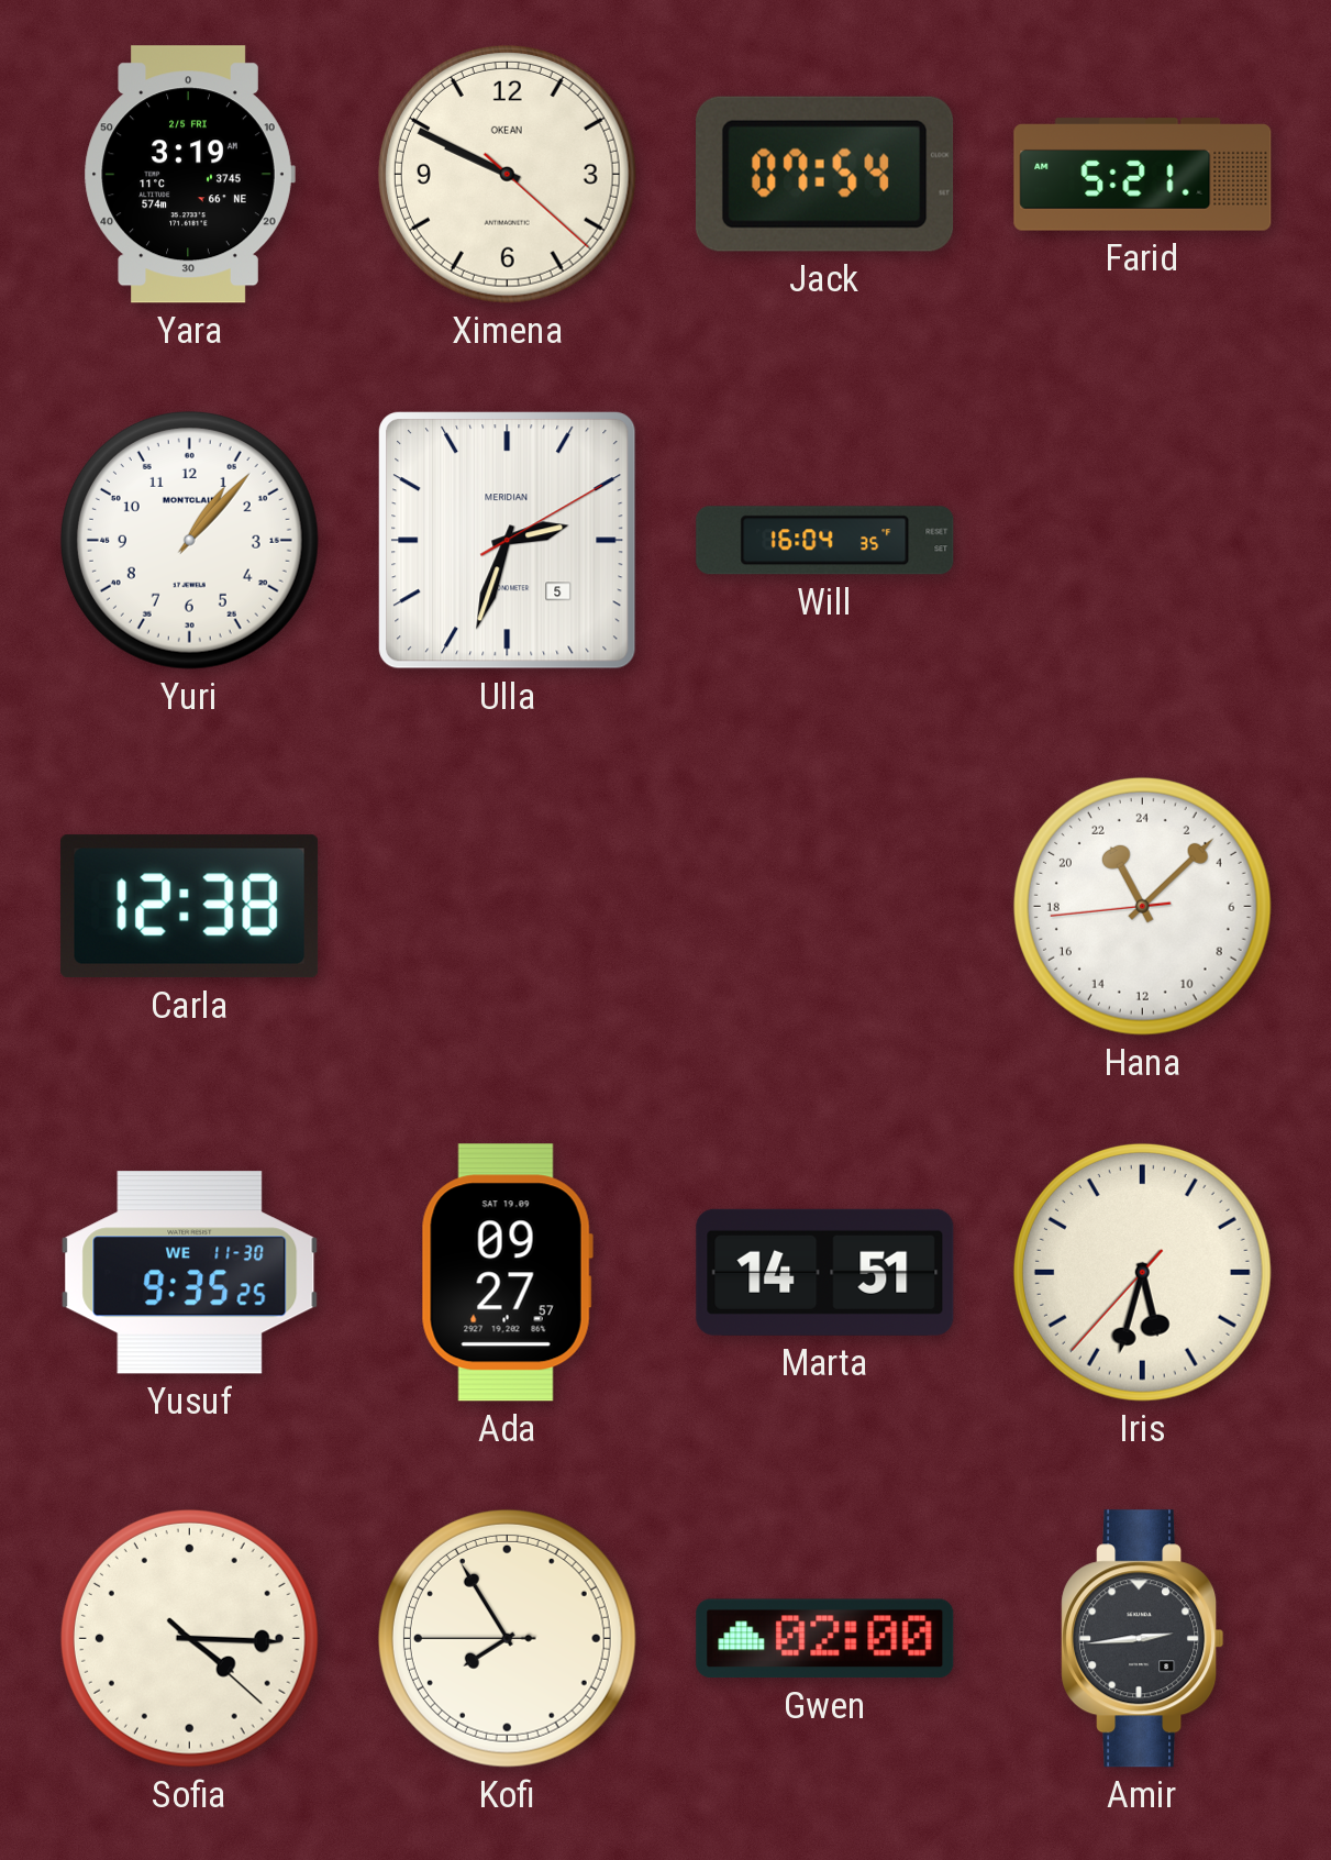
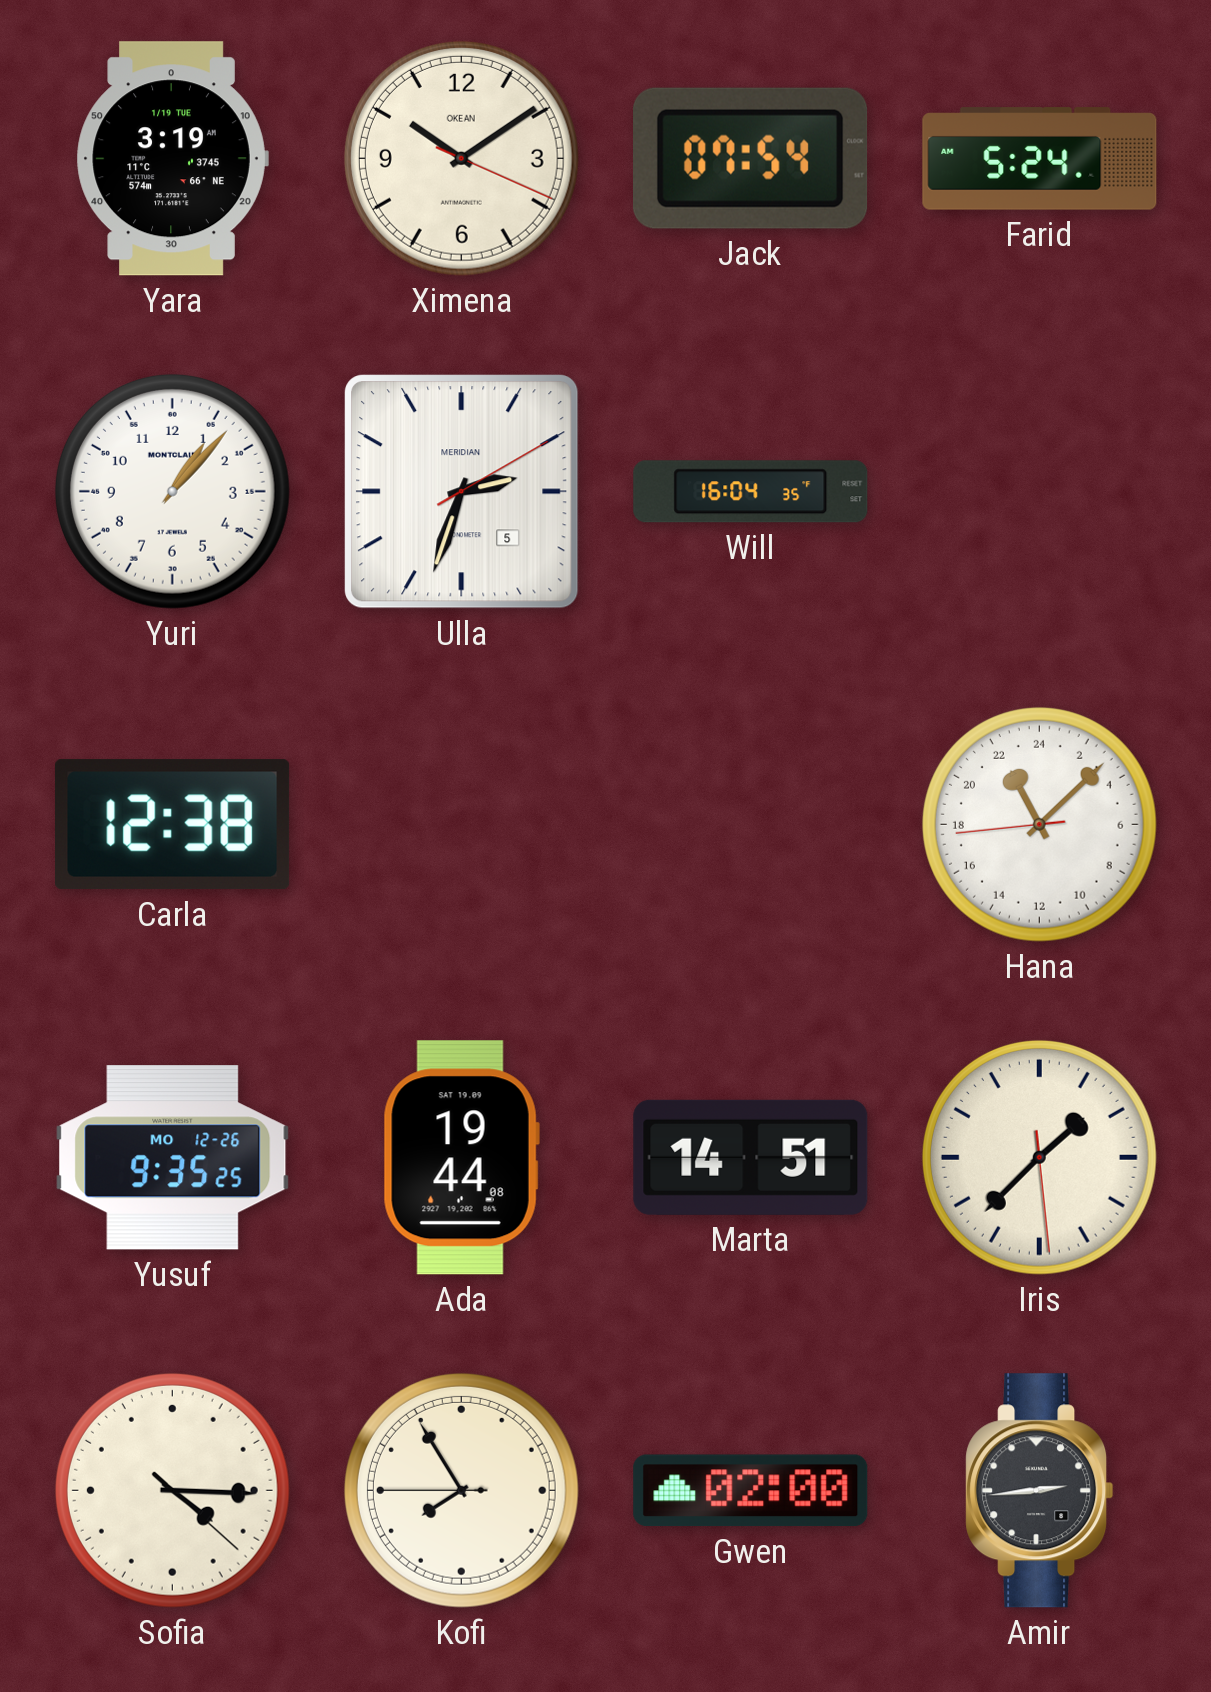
Yara date: 2/5 FRI -> 1/19 TUE (172, 159)
Ximena: 9:49 -> 10:09 (461, 158)
Farid: 5:21 -> 5:24 (1040, 159)
Yusuf date: WE 11-30 -> MO 12-26 (173, 1158)
Ada: 09:27 -> 19:44 (461, 1158)
Iris: 5:32 -> 1:37 (1039, 1157)
